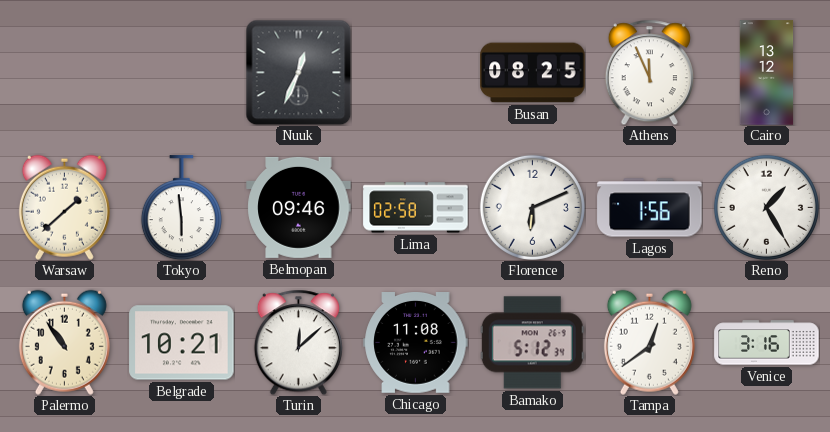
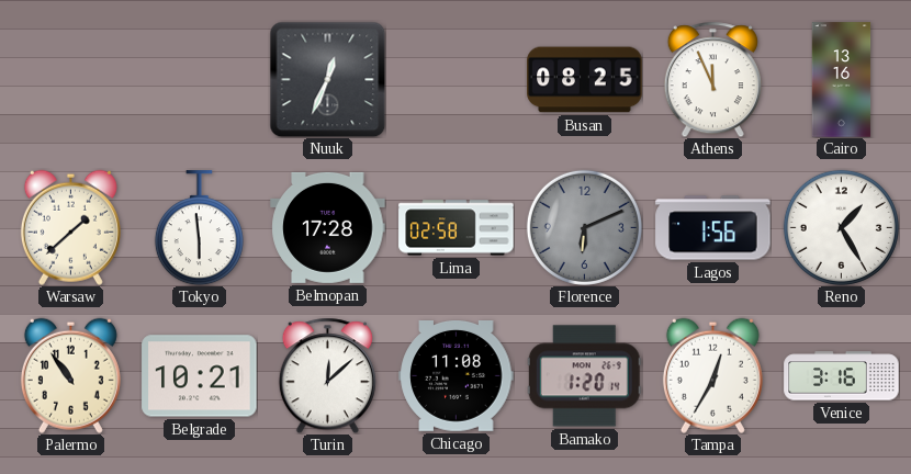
Cairo: 13:12 -> 13:16 (842, 80)
Belmopan: 09:46 -> 17:28 (328, 227)
Florence dial: white -> grey (584, 227)
Bamako: 5:12 -> 1:20 (584, 376)
Tampa: 12:39 -> 12:35 (712, 375)
